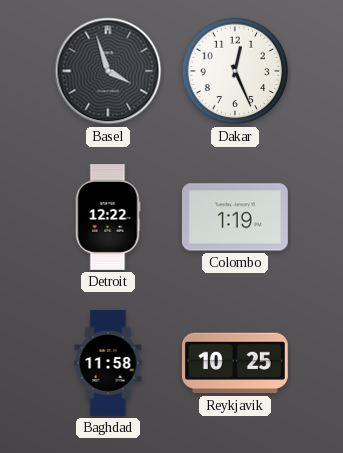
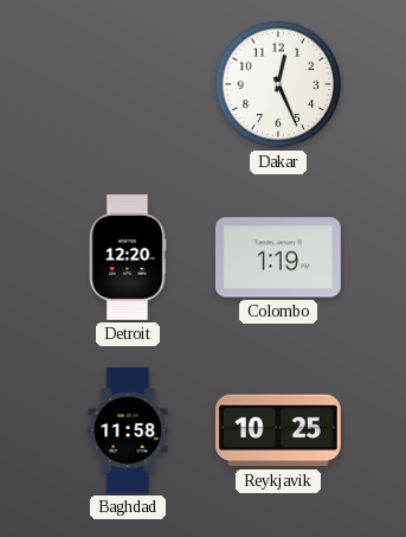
Basel: 3:57 -> none (108, 71)
Detroit: 12:22 -> 12:20 (128, 258)
